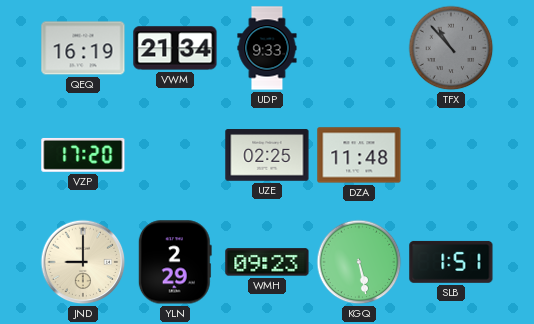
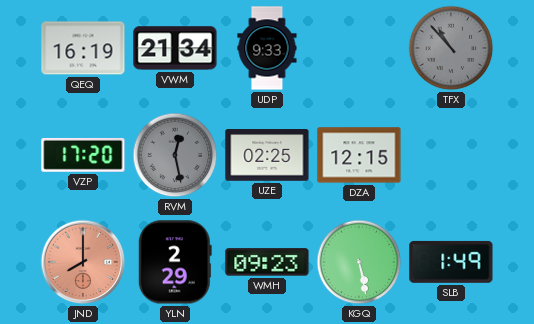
RVM: none -> 12:28 (175, 155)
DZA: 11:48 -> 12:15 (359, 155)
JND: 9:00 -> 8:00 (83, 262)
JND dial: cream -> salmon (83, 262)
SLB: 1:51 -> 1:49 (451, 262)
